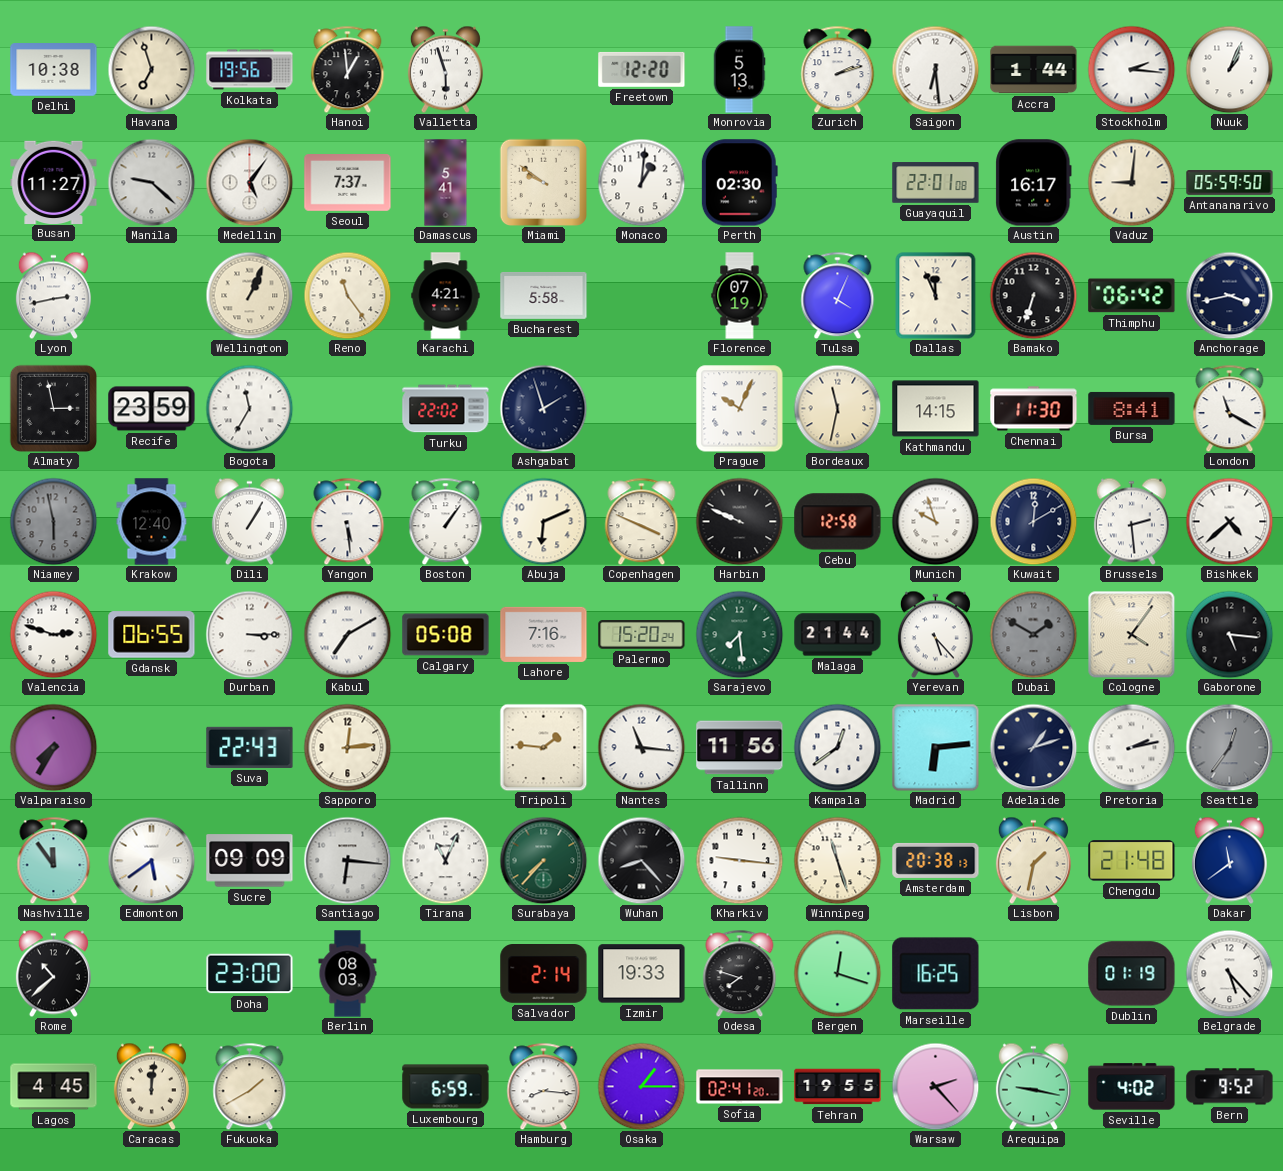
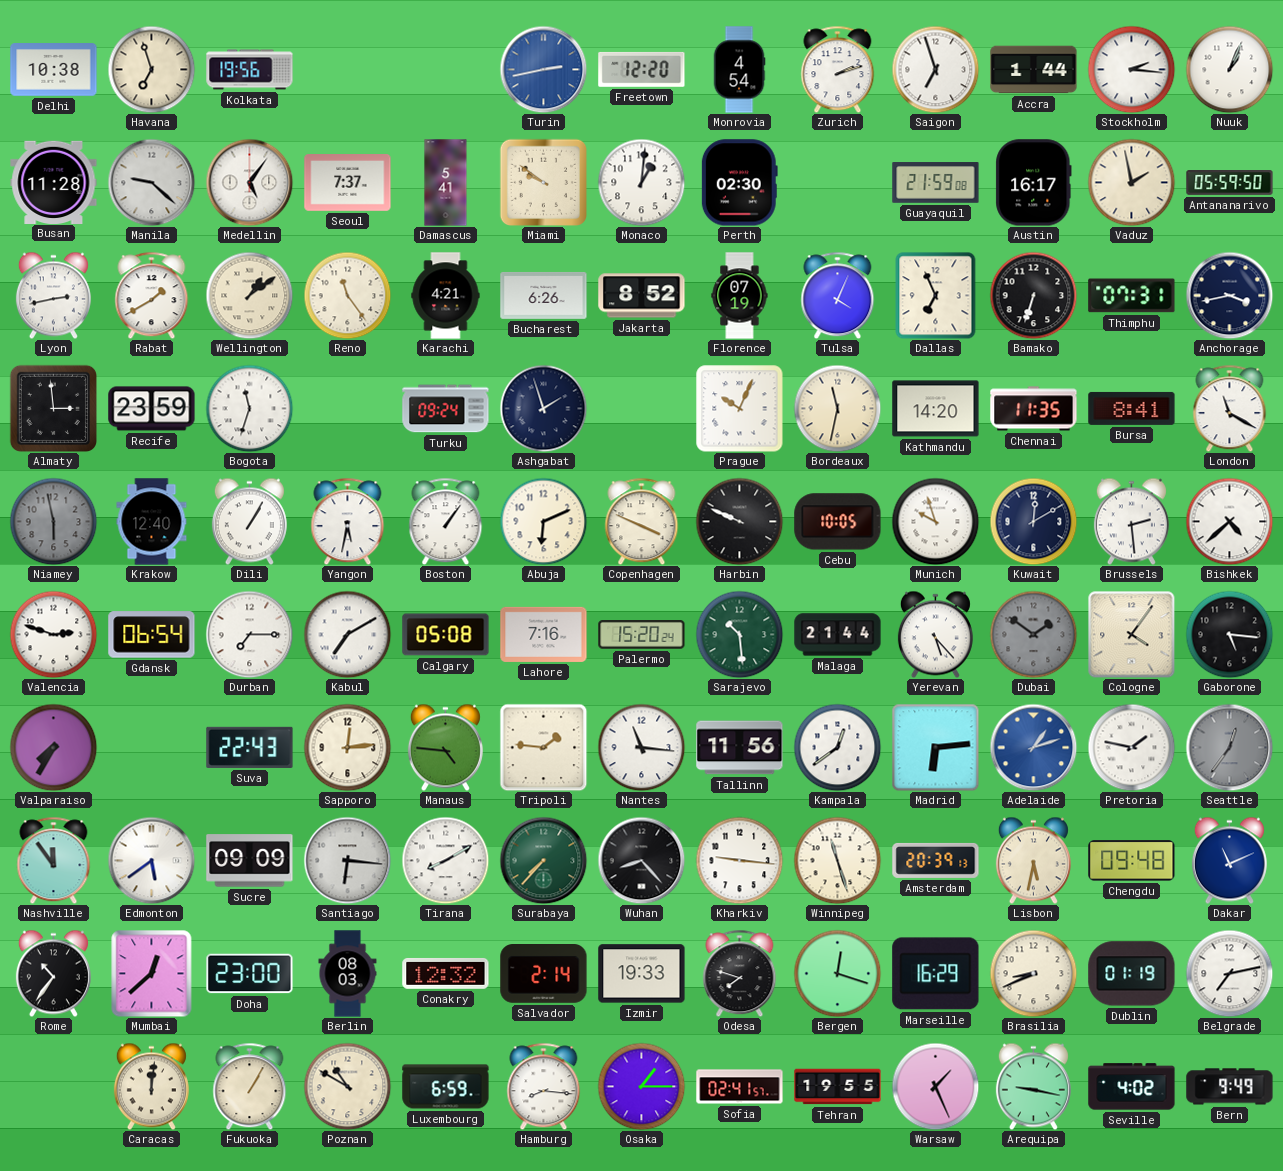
Hanoi: 12:59 -> none (348, 69)
Valletta: 5:57 -> none (445, 69)
Turin: none -> 2:43 (543, 69)
Monrovia: 5:13 -> 4:54 (739, 70)
Saigon: 6:29 -> 6:57 (935, 69)
Busan: 11:27 -> 11:28 (54, 182)
Guayaquil: 22:01 -> 21:59 (936, 183)
Vaduz: 9:01 -> 1:58 (1131, 182)
Rabat: none -> 1:40 (152, 295)
Wellington: 1:04 -> 1:09 (249, 295)
Bucharest: 5:58 -> 6:26 (544, 295)
Jakarta: none -> 8:52 (642, 296)
Dallas: 11:56 -> 6:56 (936, 295)
Thimphu: 06:42 -> 07:31 (1132, 296)
Almaty: 2:58 -> 2:59 (53, 408)
Bogota: 11:35 -> 11:33 (249, 408)
Turku: 22:02 -> 09:24 (446, 409)
Kathmandu: 14:15 -> 14:20 (936, 409)
Chennai: 11:30 -> 11:35 (1034, 409)
Yangon: 5:29 -> 5:32 (348, 521)
Cebu: 12:58 -> 10:05 (838, 522)
Gdansk: 06:55 -> 06:54 (152, 635)
Durban: 3:15 -> 7:15 (249, 634)
Sarajevo: 7:29 -> 10:29 (739, 634)
Dubai: 1:50 -> 1:51 (1033, 634)
Manaus: none -> 4:46 (445, 747)
Adelaide dial: navy -> blue (1033, 747)
Pretoria: 2:13 -> 1:47 (1131, 747)
Tirana: 11:04 -> 8:10 (445, 860)
Amsterdam: 20:38 -> 20:39 (936, 860)
Lisbon: 1:32 -> 5:32 (1033, 860)
Chengdu: 21:48 -> 09:48 (1132, 861)
Dakar: 11:39 -> 11:11 (1229, 860)
Rome: 10:38 -> 10:36 (53, 973)
Mumbai: none -> 12:38 (152, 973)
Conakry: none -> 12:32 (446, 973)
Marseille: 16:25 -> 16:29 (936, 974)
Brasilia: none -> 8:41 (1033, 973)
Belgrade: 5:23 -> 7:13 (1229, 973)
Lagos: 4:45 -> none (54, 1087)
Fukuoka: 1:40 -> 1:05 (250, 1086)
Poznan: none -> 10:50 (347, 1086)
Sofia: 02:41:20 -> 02:41:57 (740, 1087)
Warsaw: 2:23 -> 1:26 (935, 1086)
Bern: 9:52 -> 9:49 (1230, 1087)
